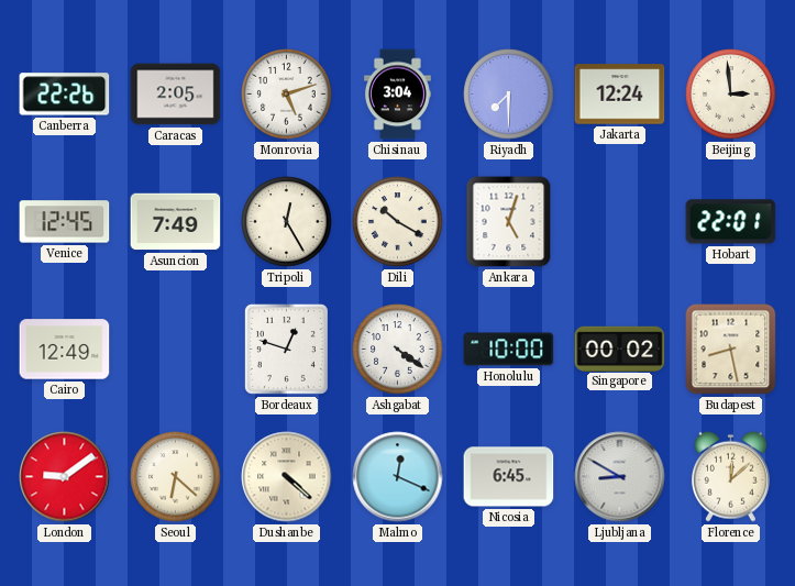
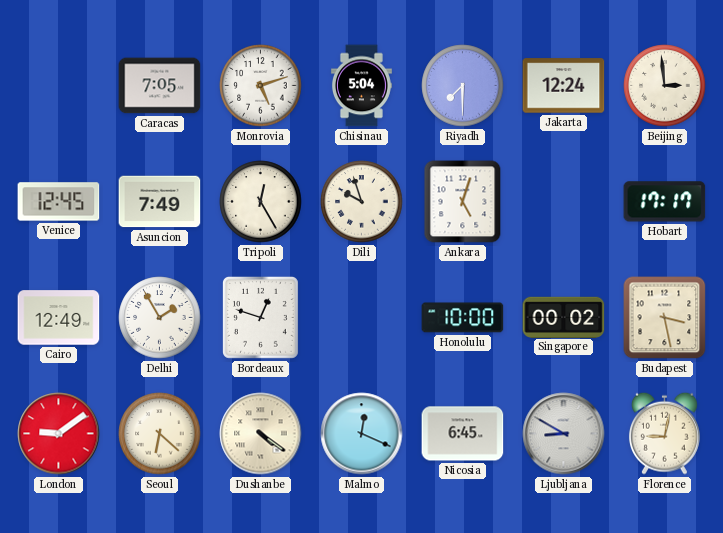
Canberra: 22:26 -> none (65, 95)
Caracas: 2:05 -> 7:05 (160, 86)
Chisinau: 3:04 -> 5:04 (361, 86)
Dili: 10:20 -> 9:57 (362, 202)
Hobart: 22:01 -> 17:17 (665, 202)
Delhi: none -> 1:55 (160, 318)
Ashgabat: 4:21 -> none (398, 350)
Budapest: 8:28 -> 3:28 (665, 318)
Dushanbe: 4:22 -> 4:21 (261, 434)
Florence: 12:08 -> 9:02 (664, 433)
